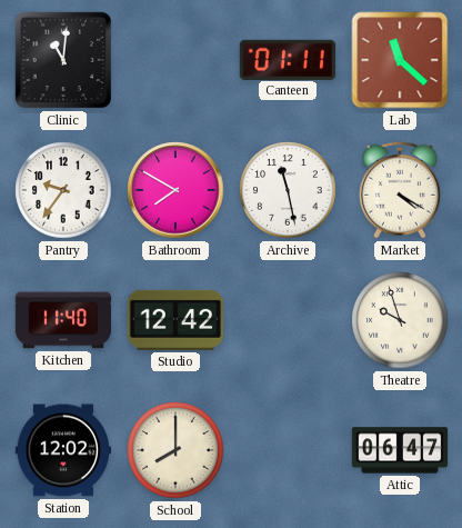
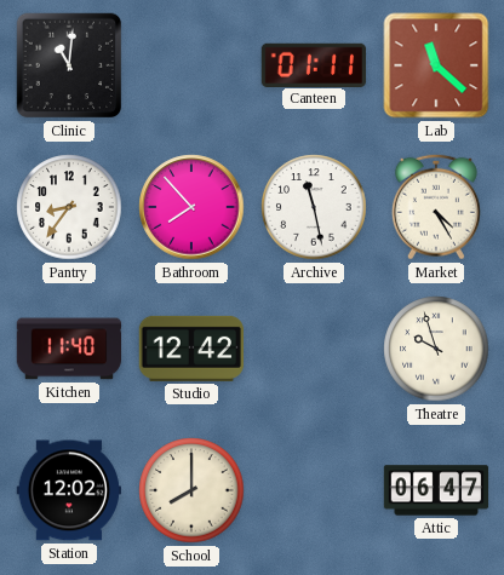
Pantry: 9:36 -> 8:36 (69, 207)
Bathroom: 7:50 -> 7:53 (191, 207)
Market: 4:20 -> 4:25 (436, 207)
